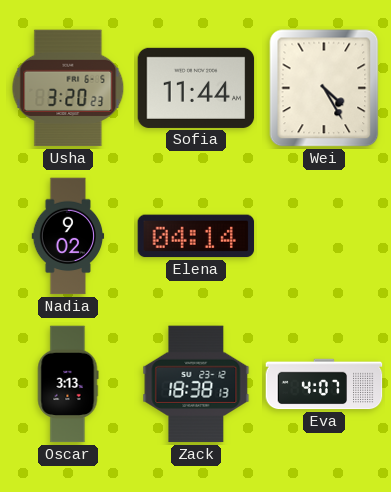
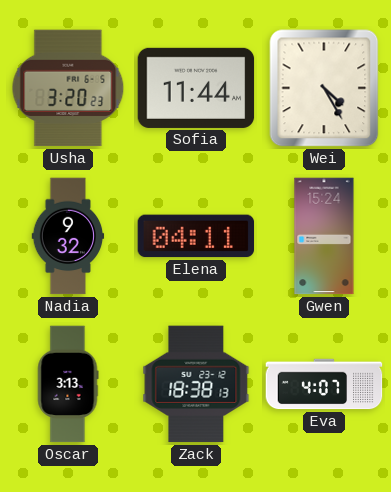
Nadia: 9:02 -> 9:32 (68, 236)
Elena: 04:14 -> 04:11 (196, 236)
Gwen: none -> 15:24 (324, 236)
